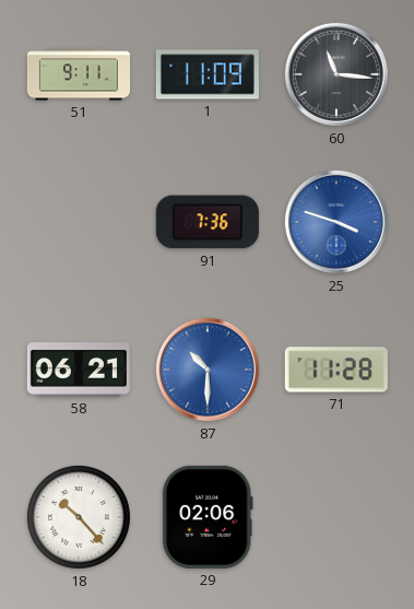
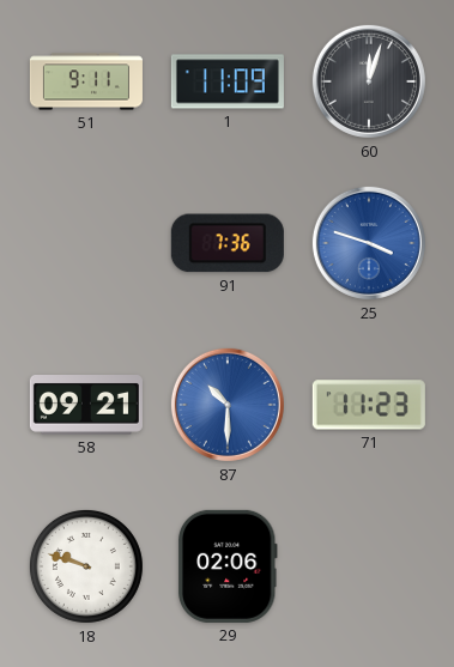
60: 11:16 -> 12:03 (369, 81)
58: 06:21 -> 09:21 (86, 406)
71: 11:28 -> 11:23 (369, 405)
18: 10:23 -> 9:48 (86, 566)
